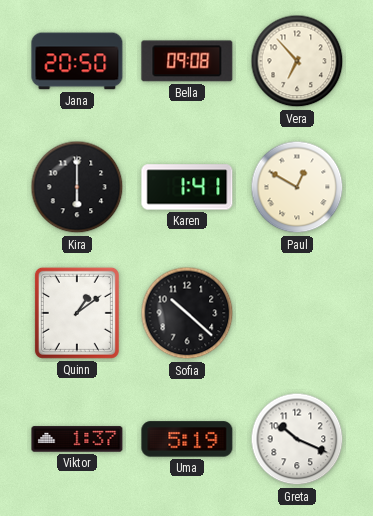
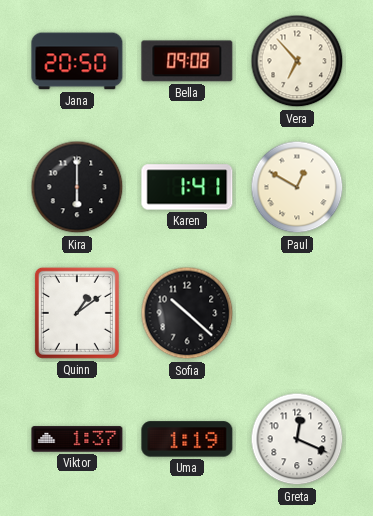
Uma: 5:19 -> 1:19 (187, 439)
Greta: 10:19 -> 12:19 (297, 439)
